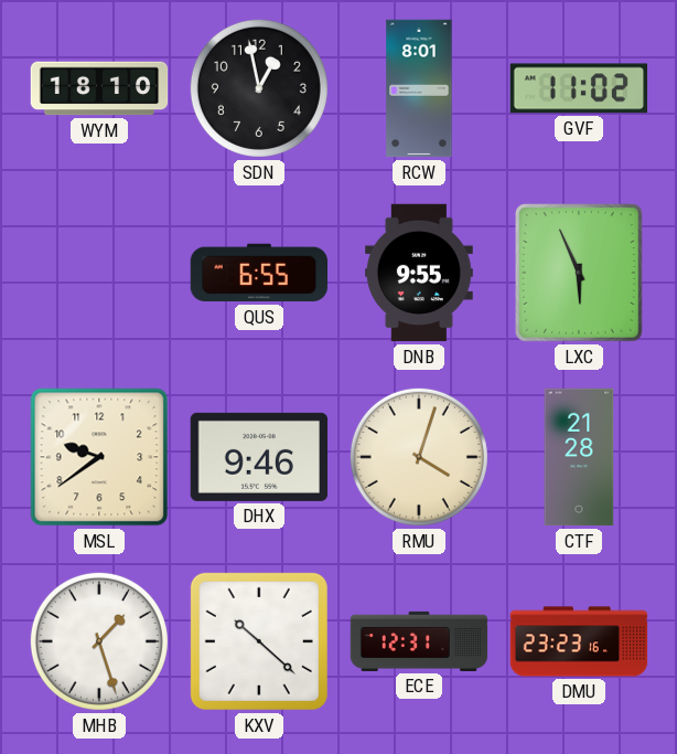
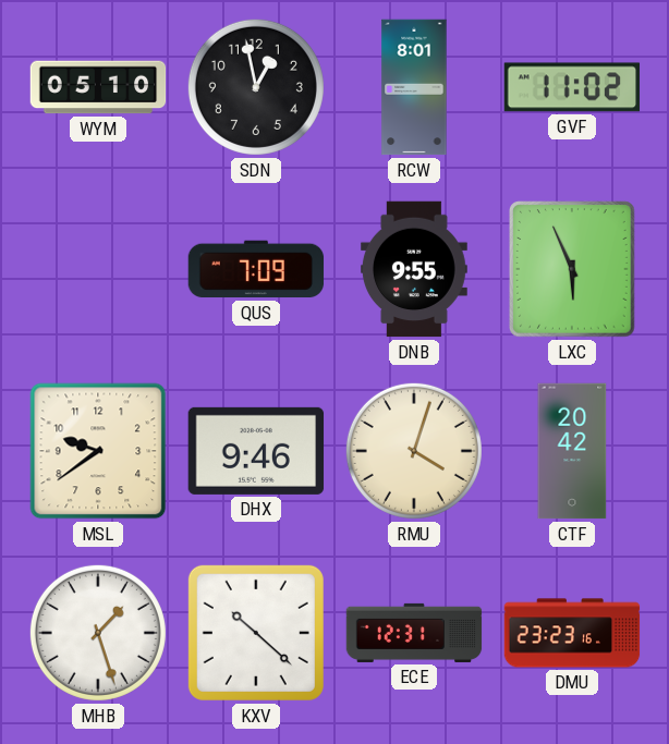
WYM: 18:10 -> 05:10 (98, 87)
QUS: 6:55 -> 7:09 (256, 269)
CTF: 21:28 -> 20:42 (572, 451)
